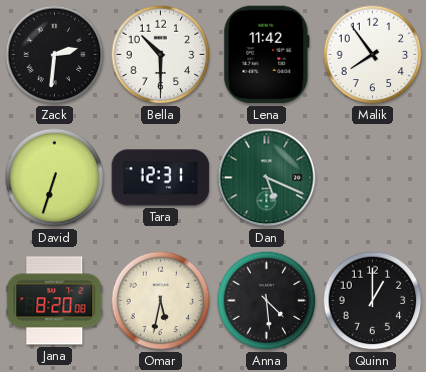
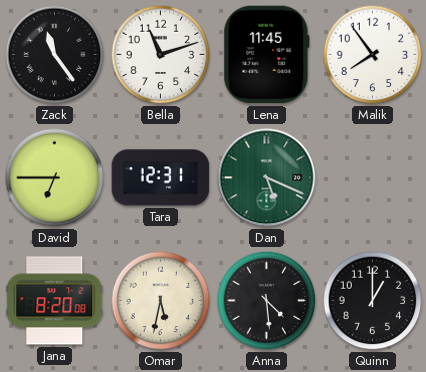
Zack: 2:31 -> 11:24 (55, 55)
Bella: 10:30 -> 11:12 (161, 55)
Lena: 11:42 -> 11:45 (267, 55)
David: 6:33 -> 6:45 (55, 178)
